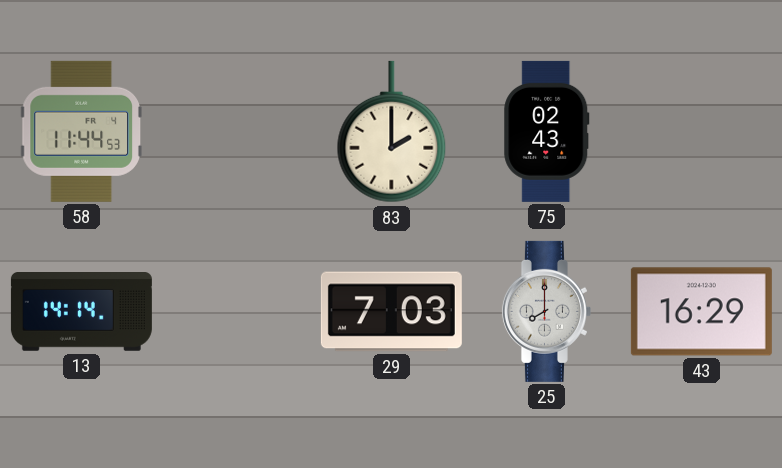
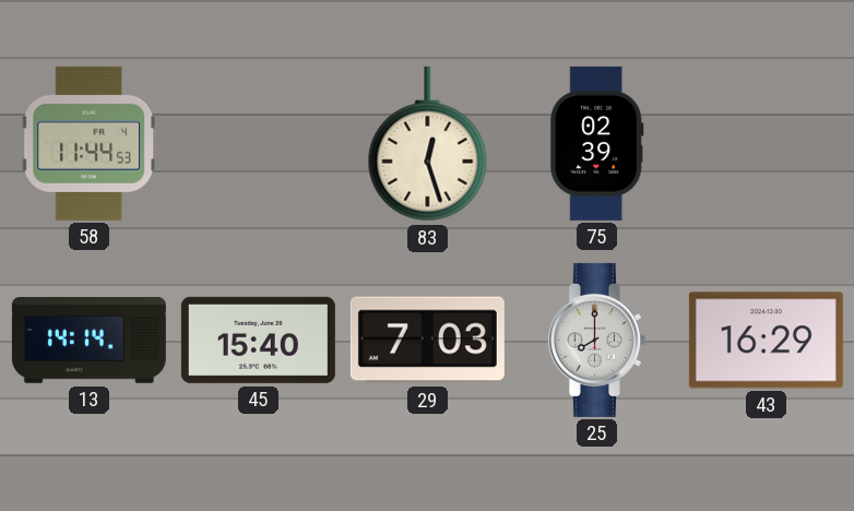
83: 2:00 -> 12:27 (428, 144)
75: 02:43 -> 02:39 (597, 143)
45: none -> 15:40 (258, 340)
